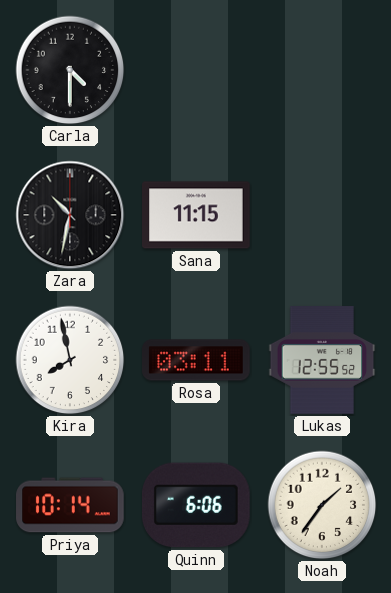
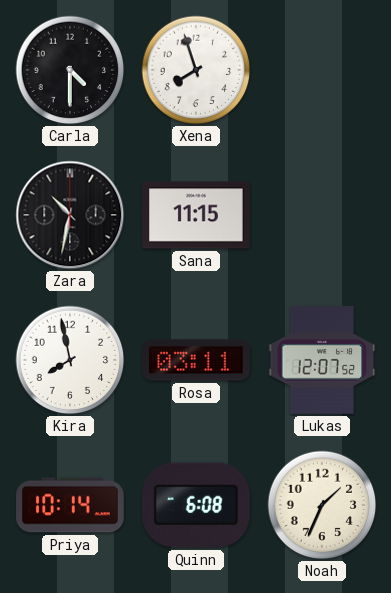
Xena: none -> 7:57 (196, 70)
Lukas: 12:55 -> 12:07 (322, 360)
Quinn: 6:06 -> 6:08 (196, 505)
Noah: 1:36 -> 1:34 (322, 505)
